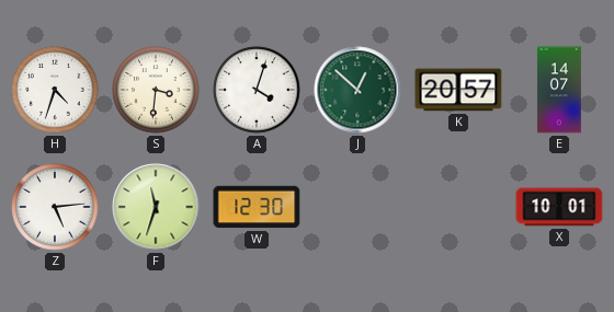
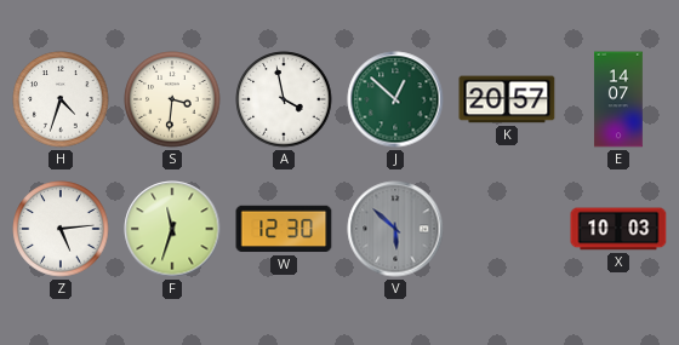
A: 4:03 -> 3:58 (284, 99)
V: none -> 5:52 (395, 229)
X: 10:01 -> 10:03 (618, 229)
